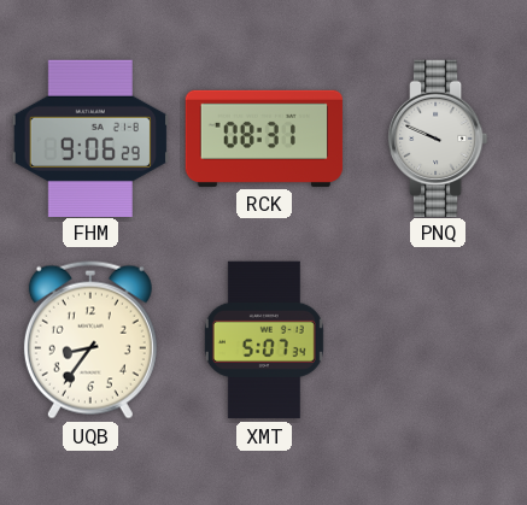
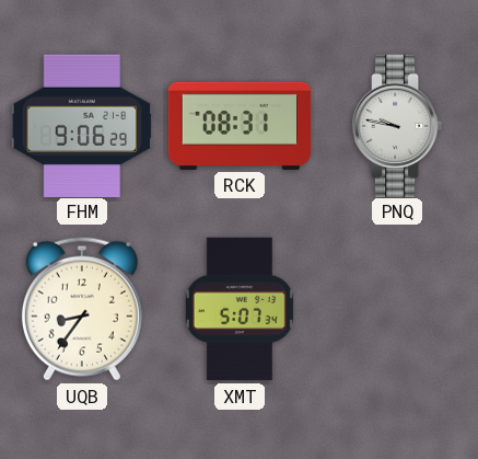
PNQ: 9:49 -> 9:47 (398, 125)
